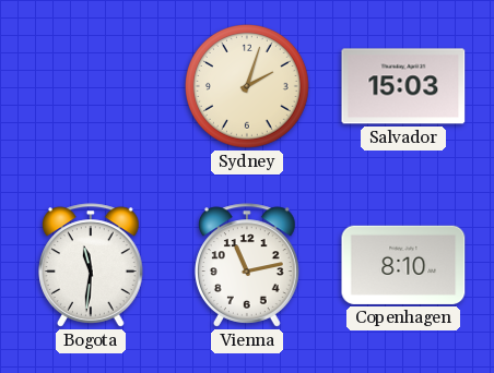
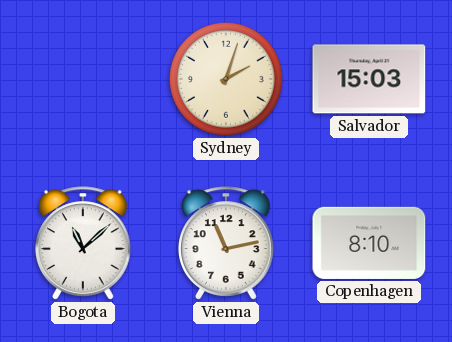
Bogota: 11:31 -> 11:08 (84, 243)
